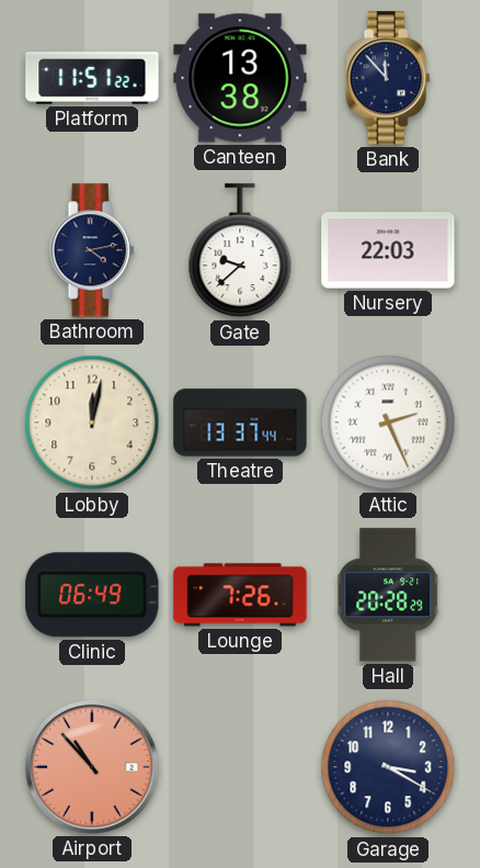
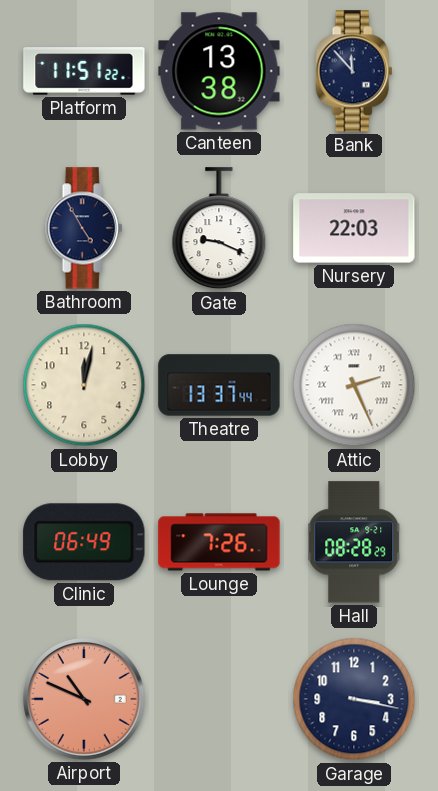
Bathroom: 4:13 -> 4:55 (84, 228)
Gate: 9:38 -> 9:19 (219, 229)
Hall: 20:28 -> 08:28 (355, 542)
Airport: 10:53 -> 10:49 (84, 699)
Garage: 3:20 -> 3:17 (354, 699)
